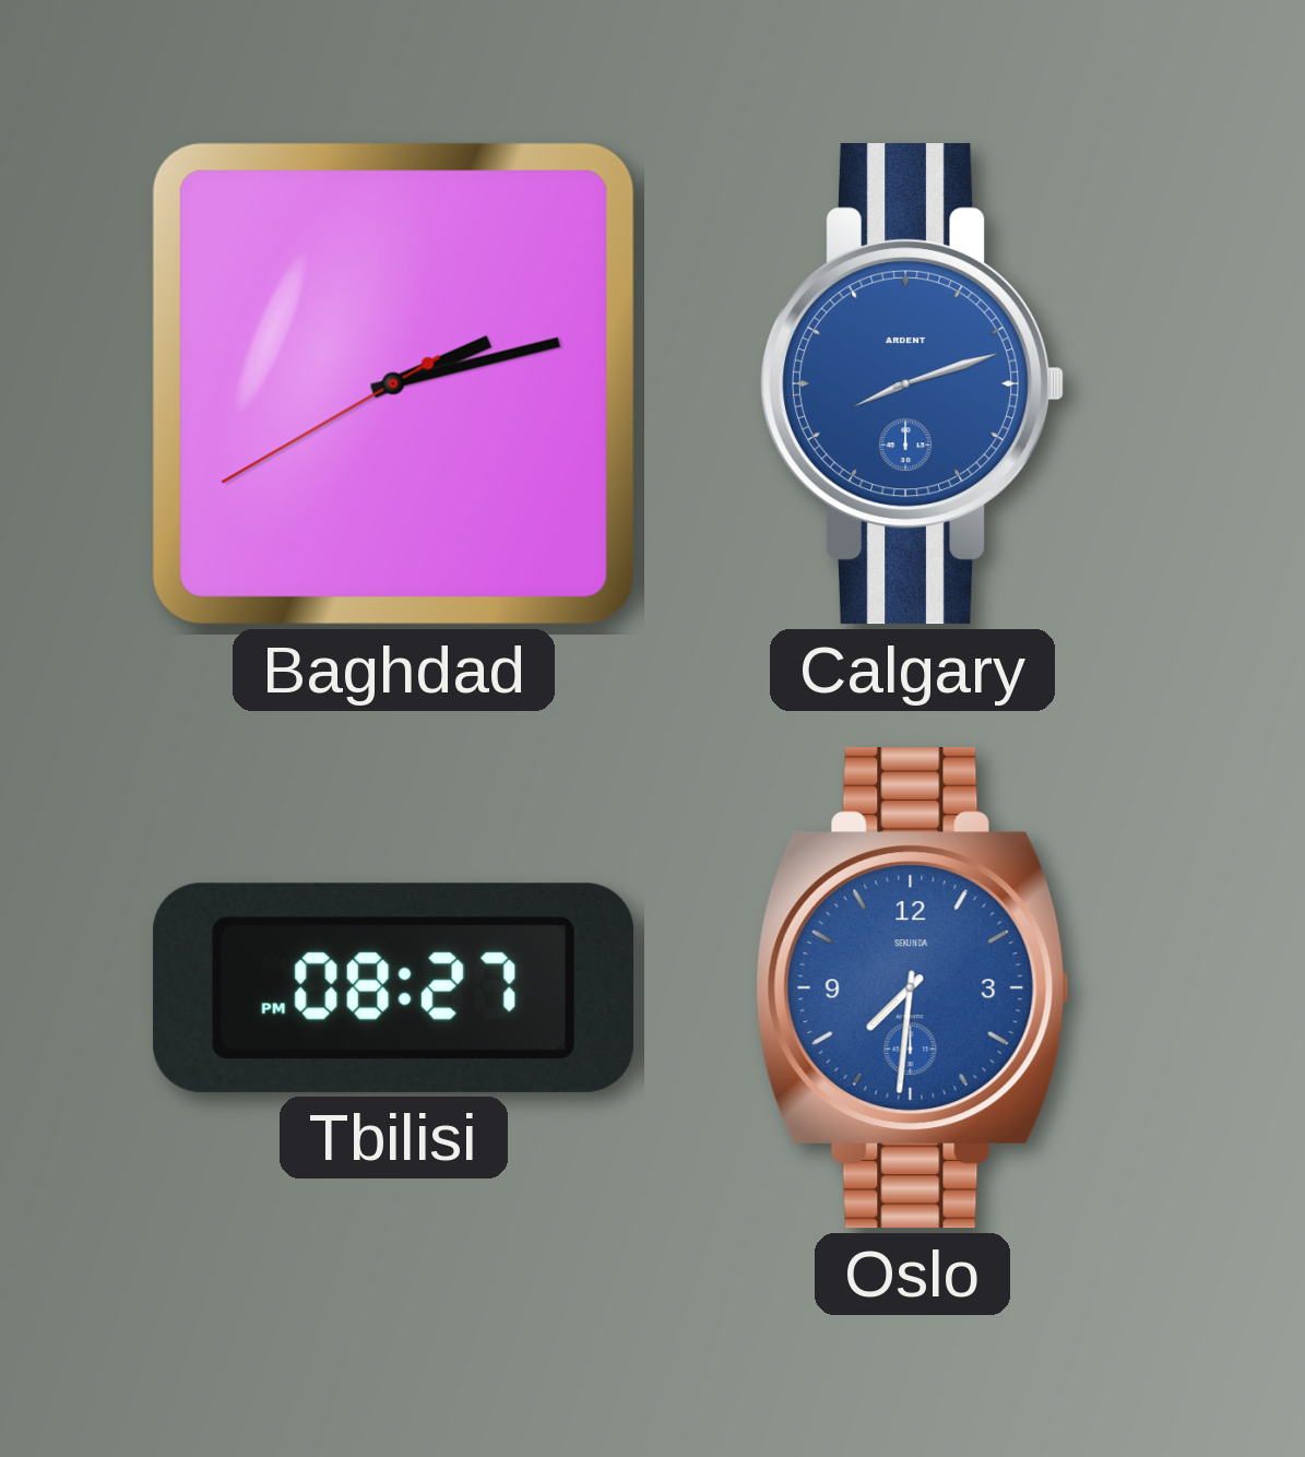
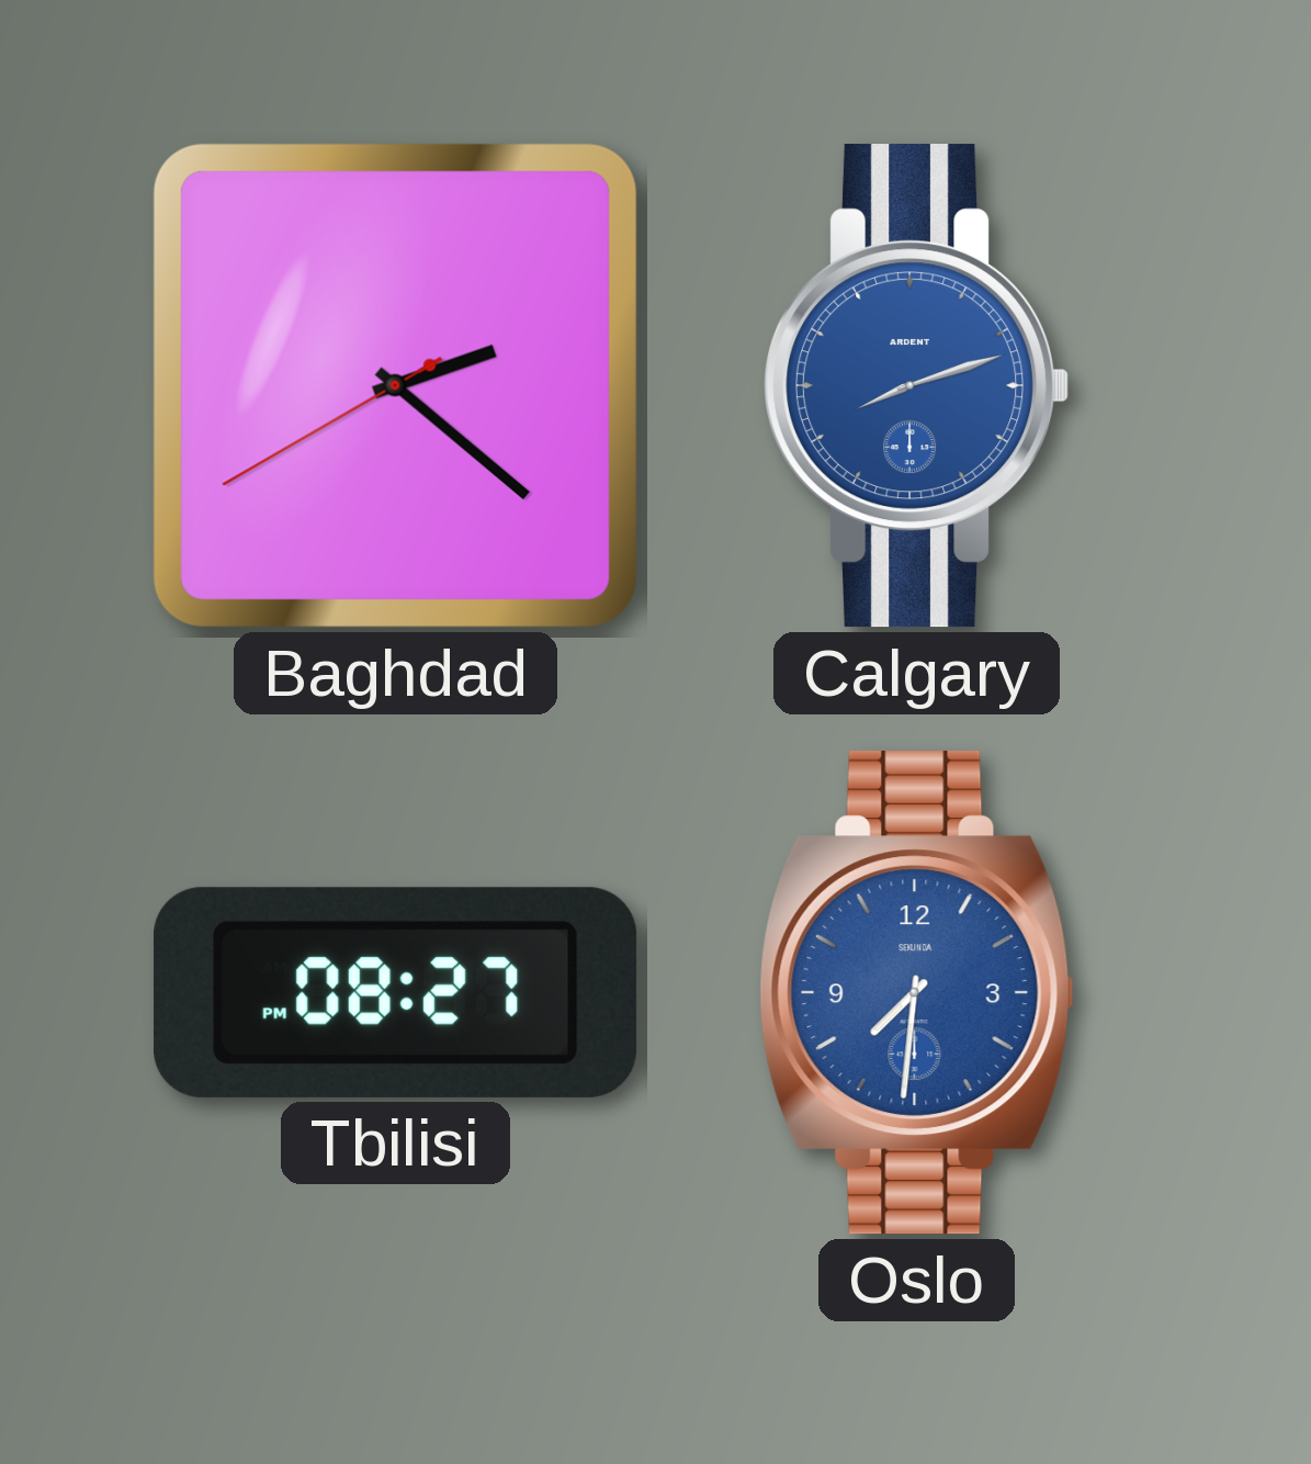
Baghdad: 2:12 -> 2:21 (395, 385)
